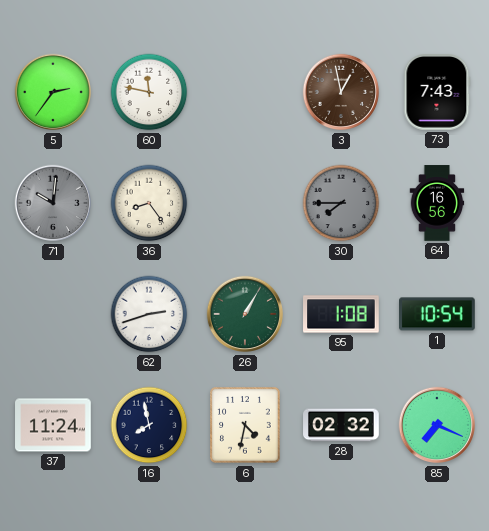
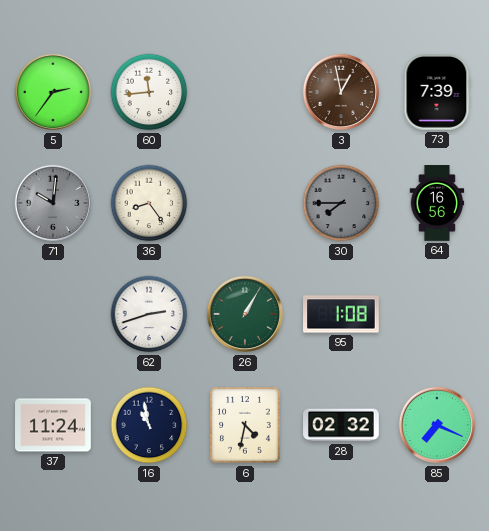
60: 11:47 -> 11:44 (149, 92)
73: 7:43 -> 7:39 (437, 93)
1: 10:54 -> none (438, 314)
16: 7:58 -> 10:58 (149, 425)
